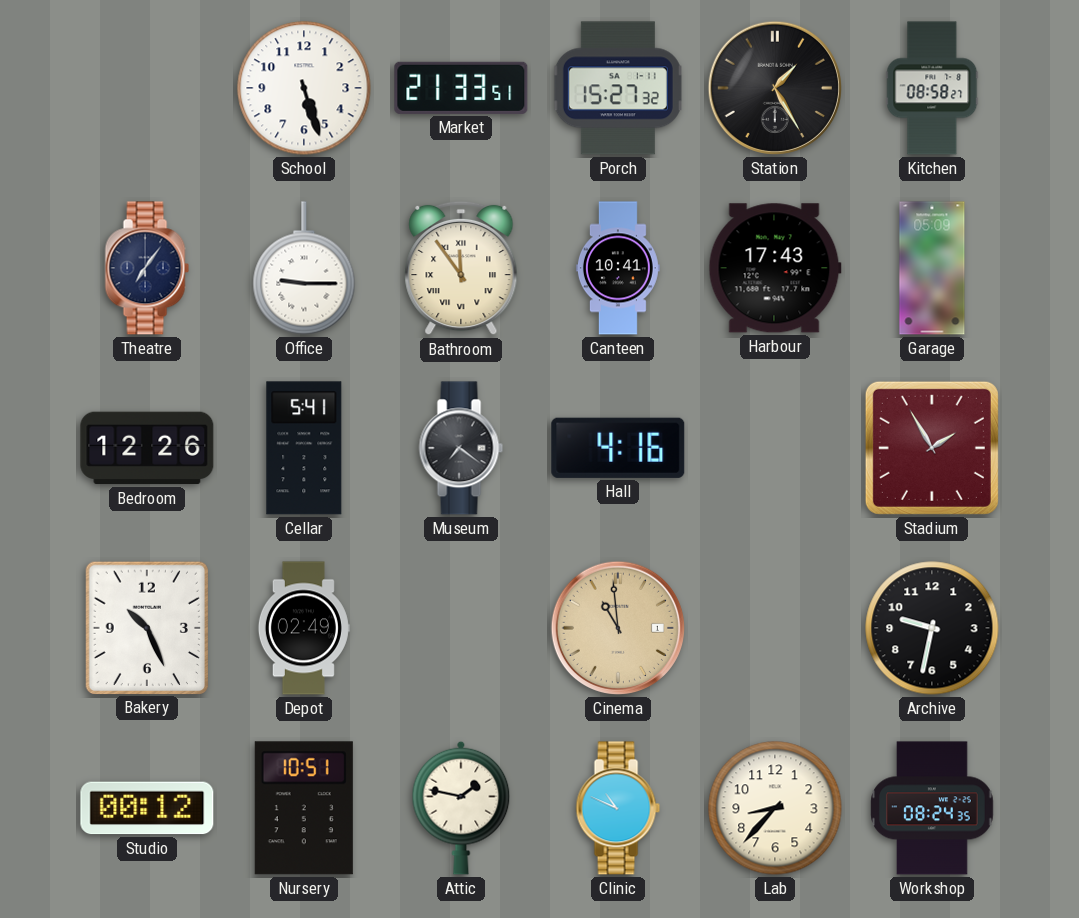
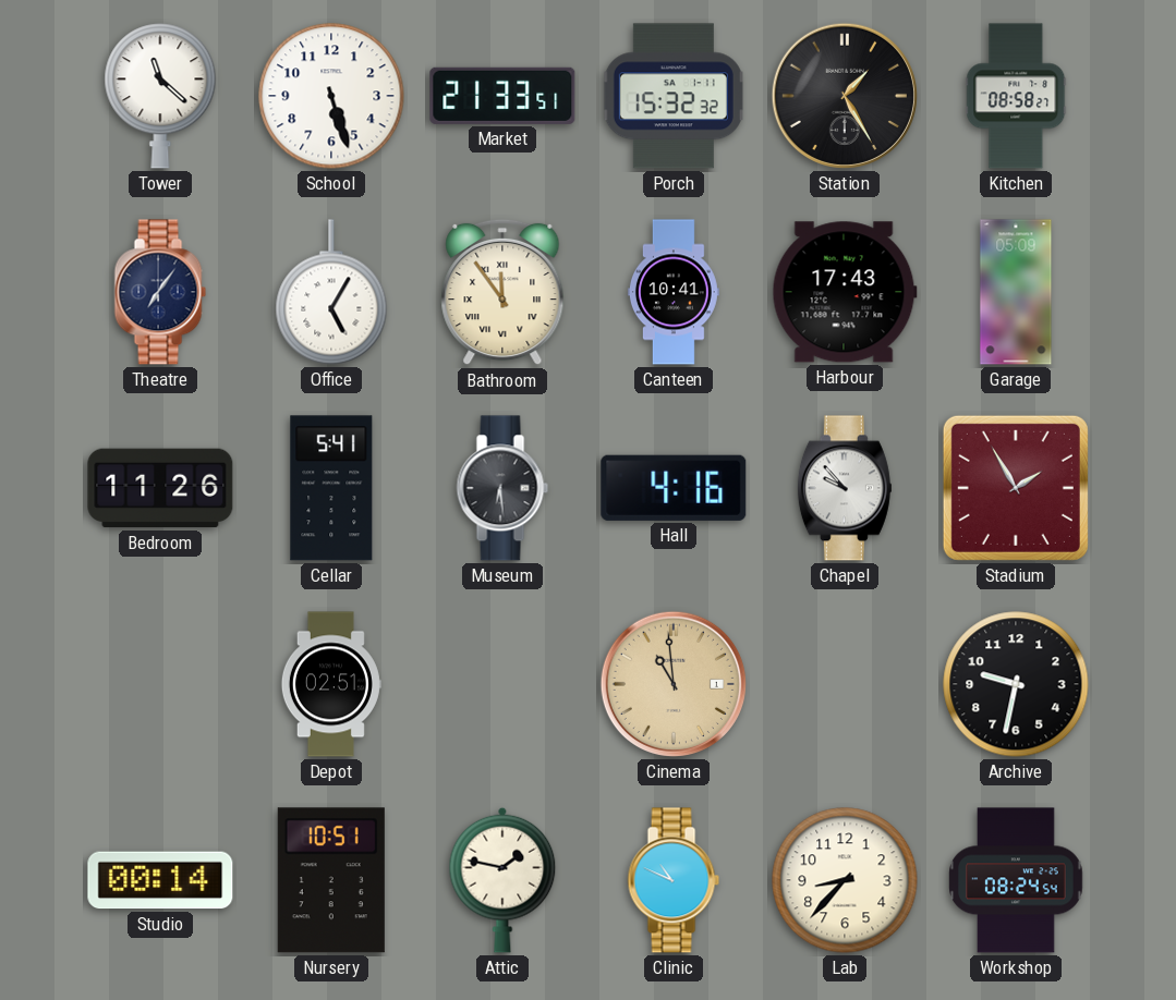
Tower: none -> 11:22 (160, 96)
Porch: 15:27 -> 15:32 (674, 96)
Office: 9:15 -> 5:05 (331, 292)
Bedroom: 12:26 -> 11:26 (160, 488)
Museum: 7:21 -> 6:29 (502, 488)
Chapel: none -> 9:53 (845, 488)
Bakery: 10:26 -> none (146, 627)
Depot: 02:49 -> 02:51 (331, 684)
Studio: 00:12 -> 00:14 (160, 880)
Workshop: 08:24:35 -> 08:24:54 (1016, 880)
